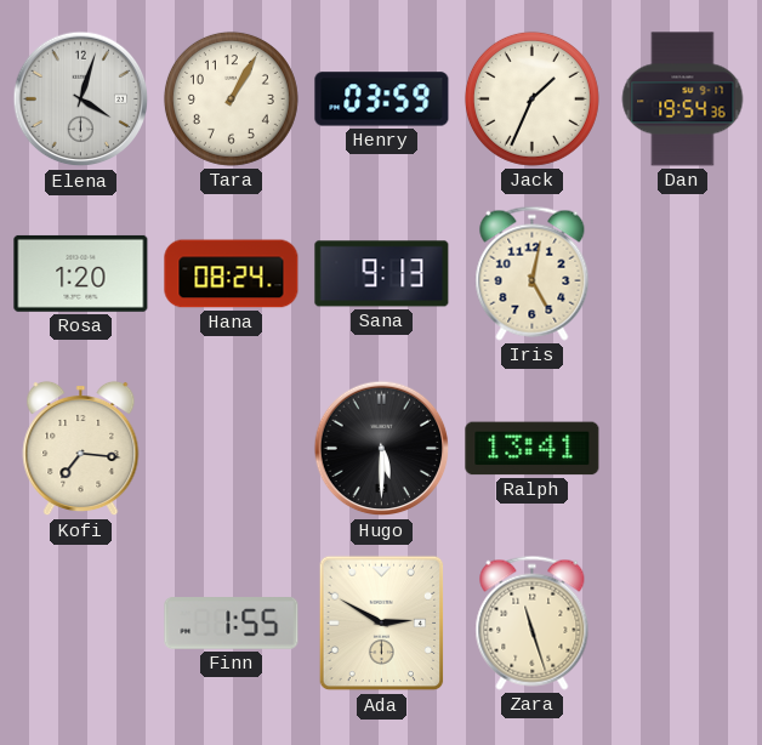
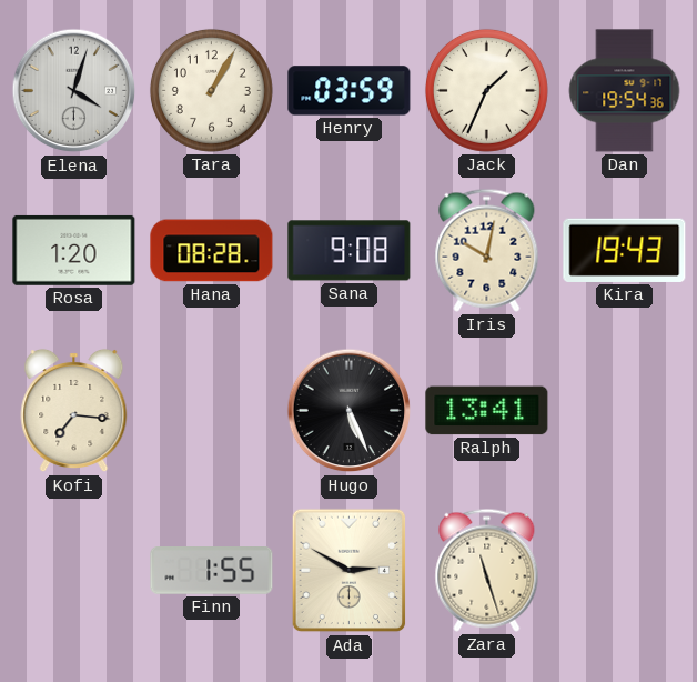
Hana: 08:24 -> 08:28 (212, 251)
Sana: 9:13 -> 9:08 (350, 251)
Iris: 5:02 -> 10:02 (487, 250)
Kira: none -> 19:43 (625, 250)
Hugo: 5:30 -> 5:26 (350, 411)
